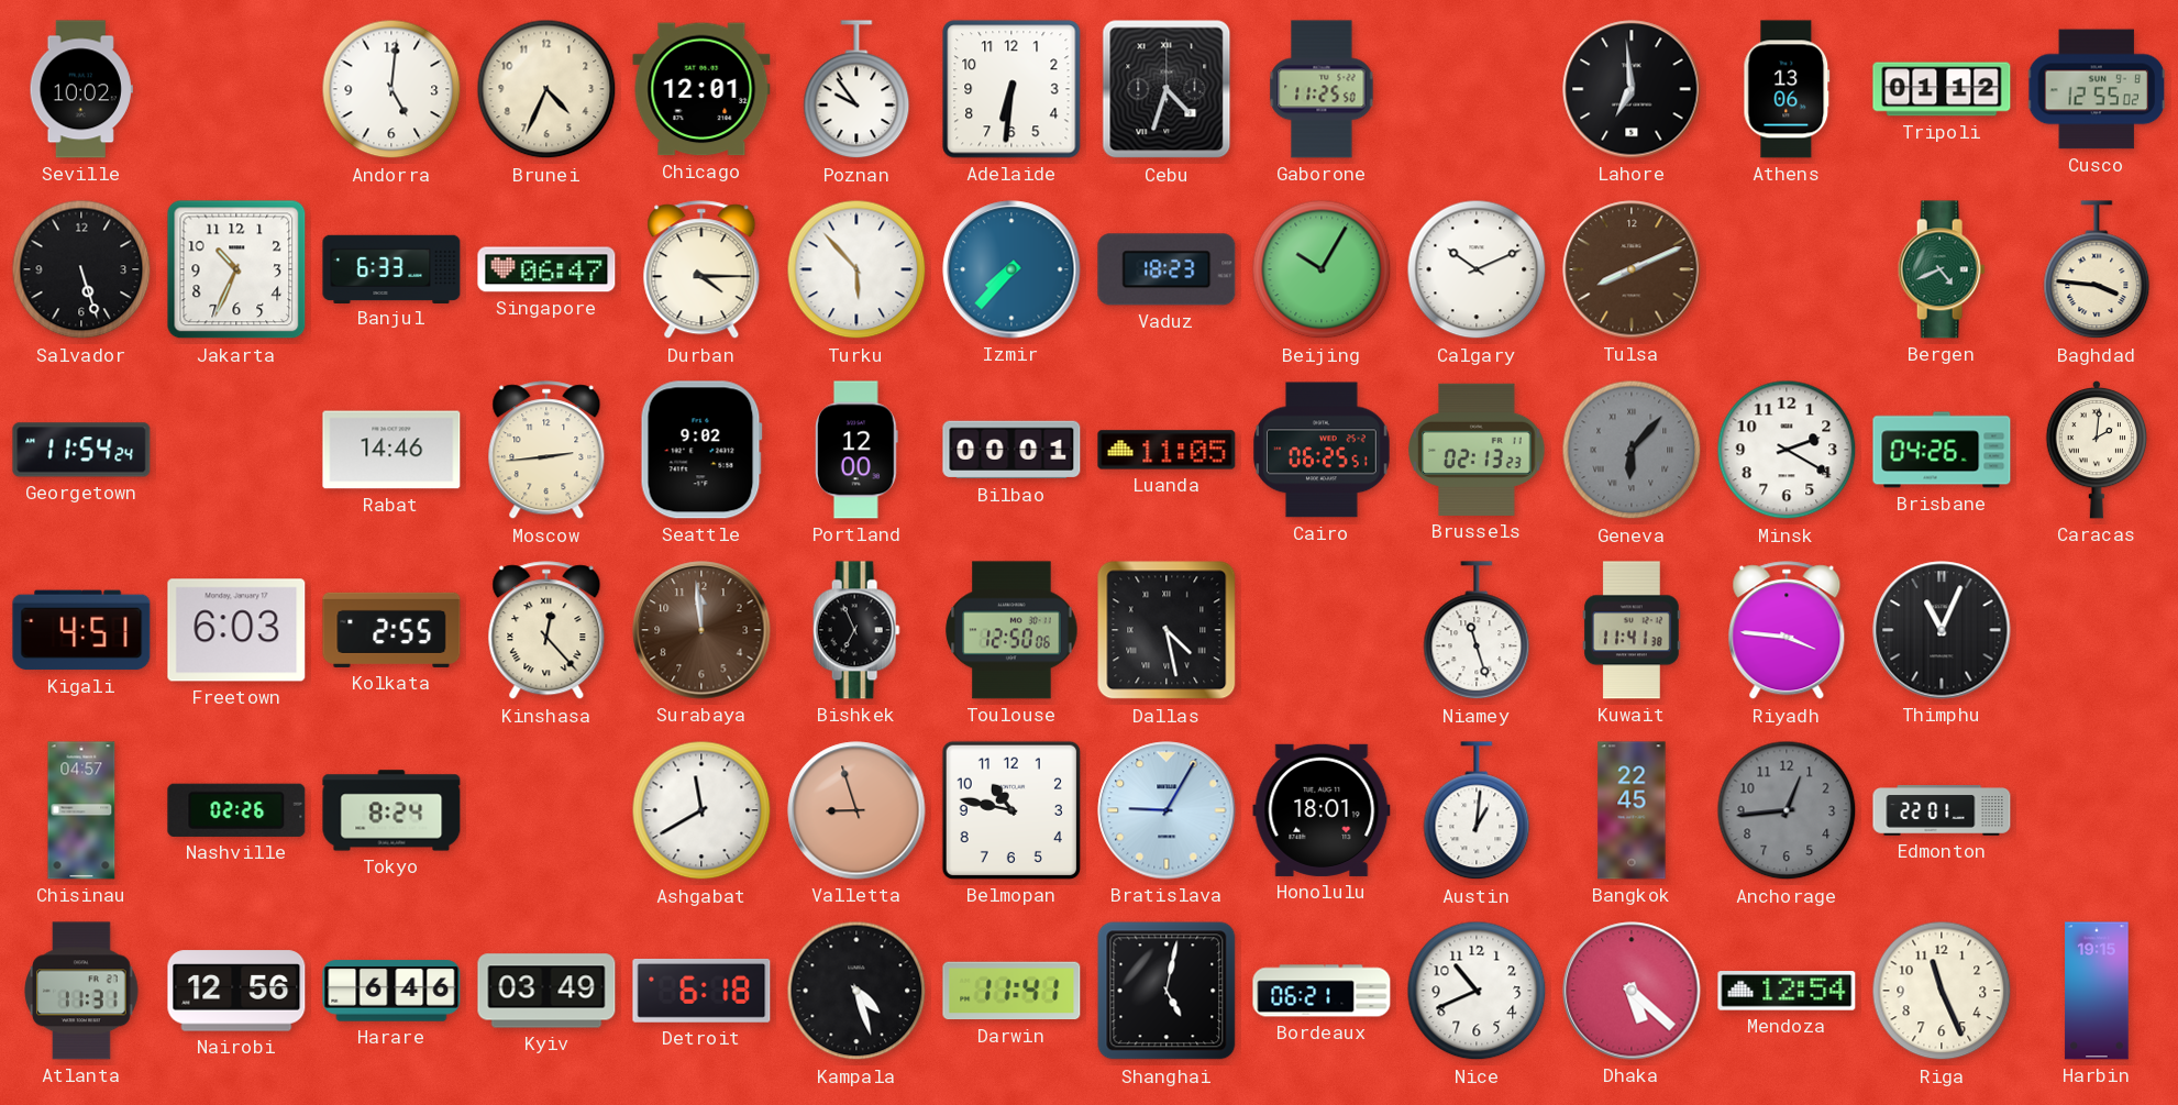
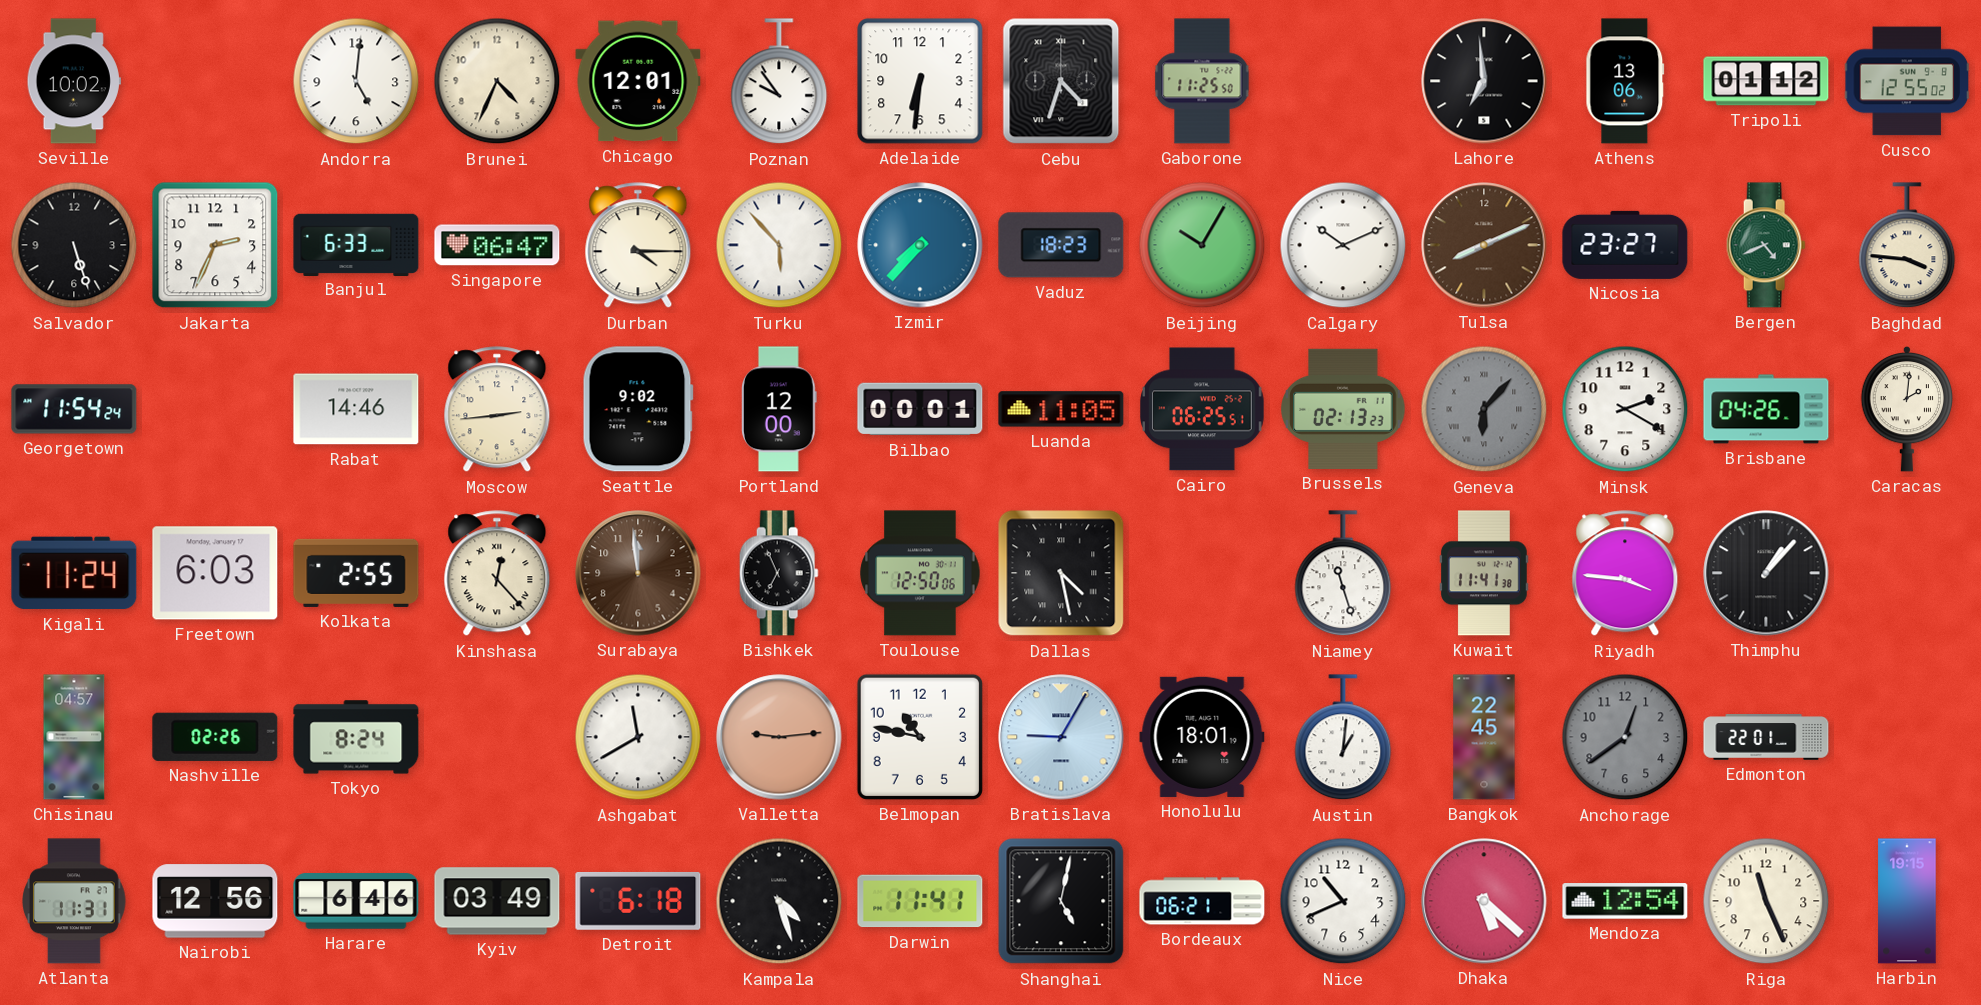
Jakarta: 10:34 -> 2:34 (215, 245)
Nicosia: none -> 23:27 (1625, 245)
Kigali: 4:51 -> 11:24 (74, 573)
Thimphu: 11:04 -> 1:07 (1766, 573)
Valletta: 8:57 -> 9:14 (779, 737)
Anchorage: 12:44 -> 12:39 (1625, 737)
